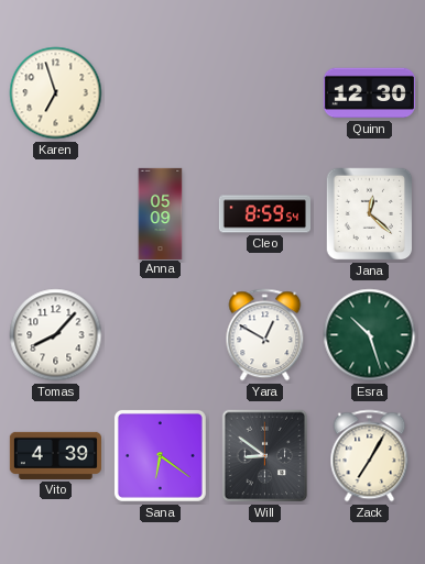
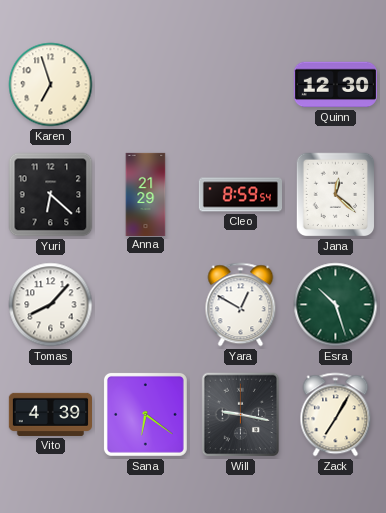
Yuri: none -> 6:22 (51, 195)
Anna: 05:09 -> 21:29 (146, 194)
Will: 8:51 -> 9:17 (241, 415)
